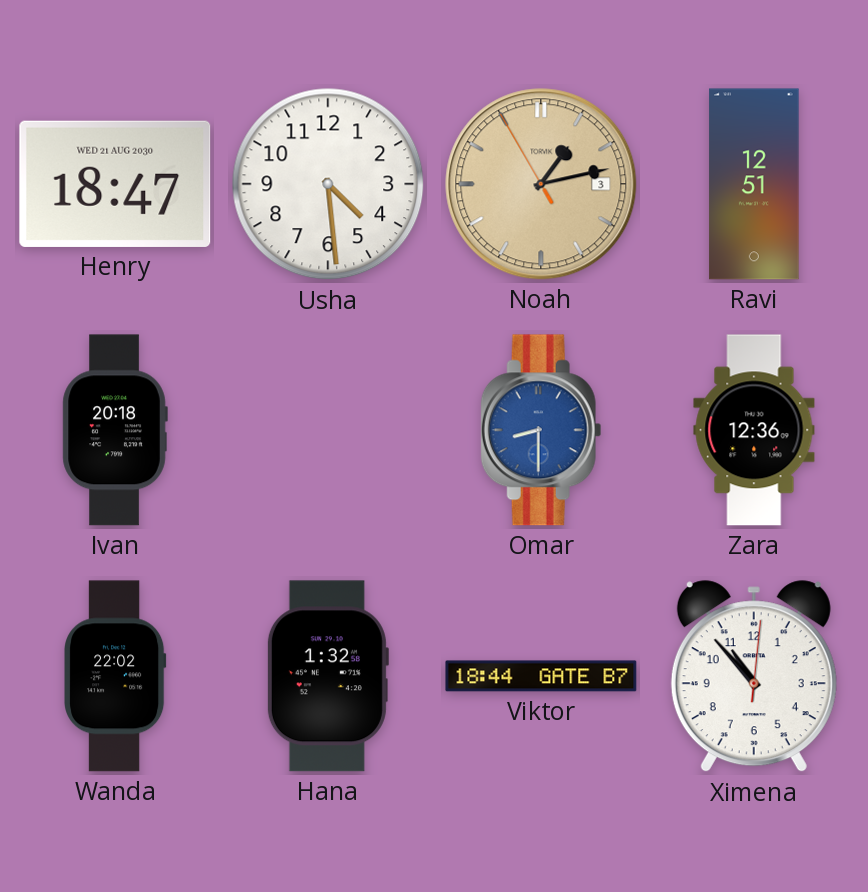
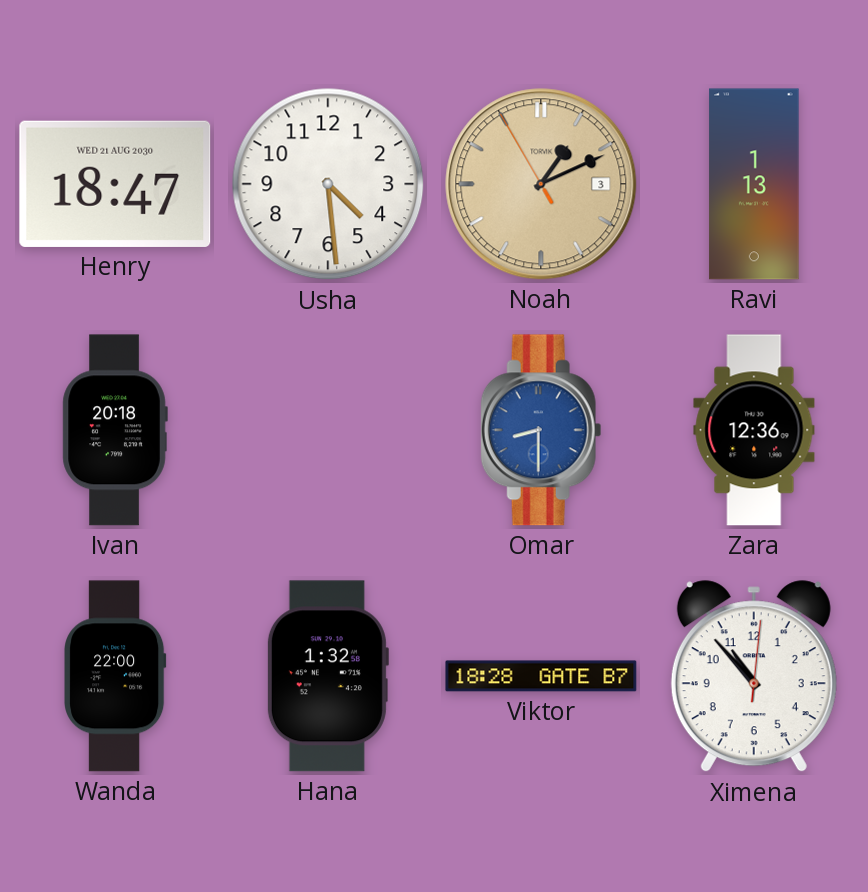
Noah: 1:12 -> 1:10 (541, 184)
Ravi: 12:51 -> 1:13 (754, 184)
Wanda: 22:02 -> 22:00 (116, 676)
Viktor: 18:44 -> 18:28 (541, 676)
